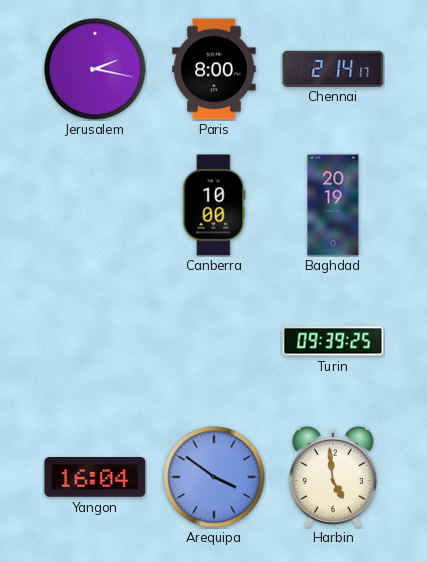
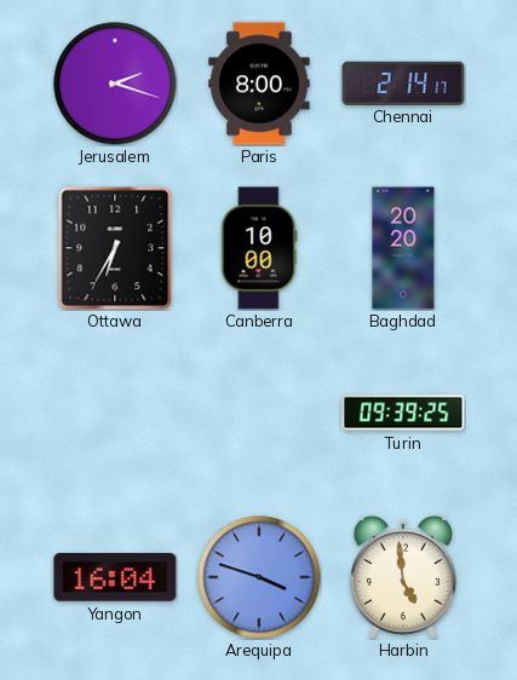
Jerusalem: 2:17 -> 2:18 (115, 83)
Ottawa: none -> 6:35 (115, 248)
Baghdad: 20:19 -> 20:20 (403, 248)
Arequipa: 3:51 -> 3:48 (259, 577)
